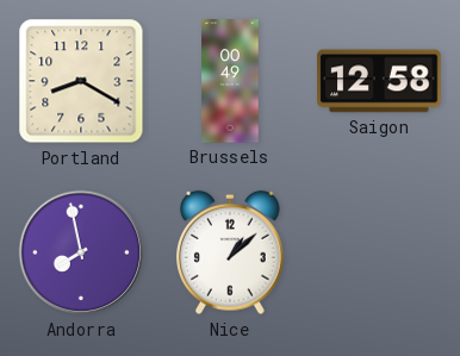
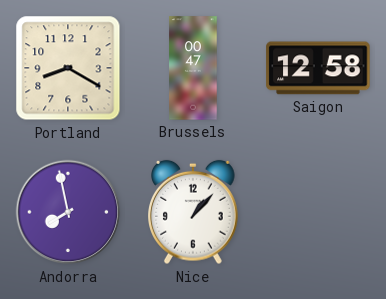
Brussels: 00:49 -> 00:47 (193, 68)
Nice: 1:08 -> 1:07 (194, 212)
